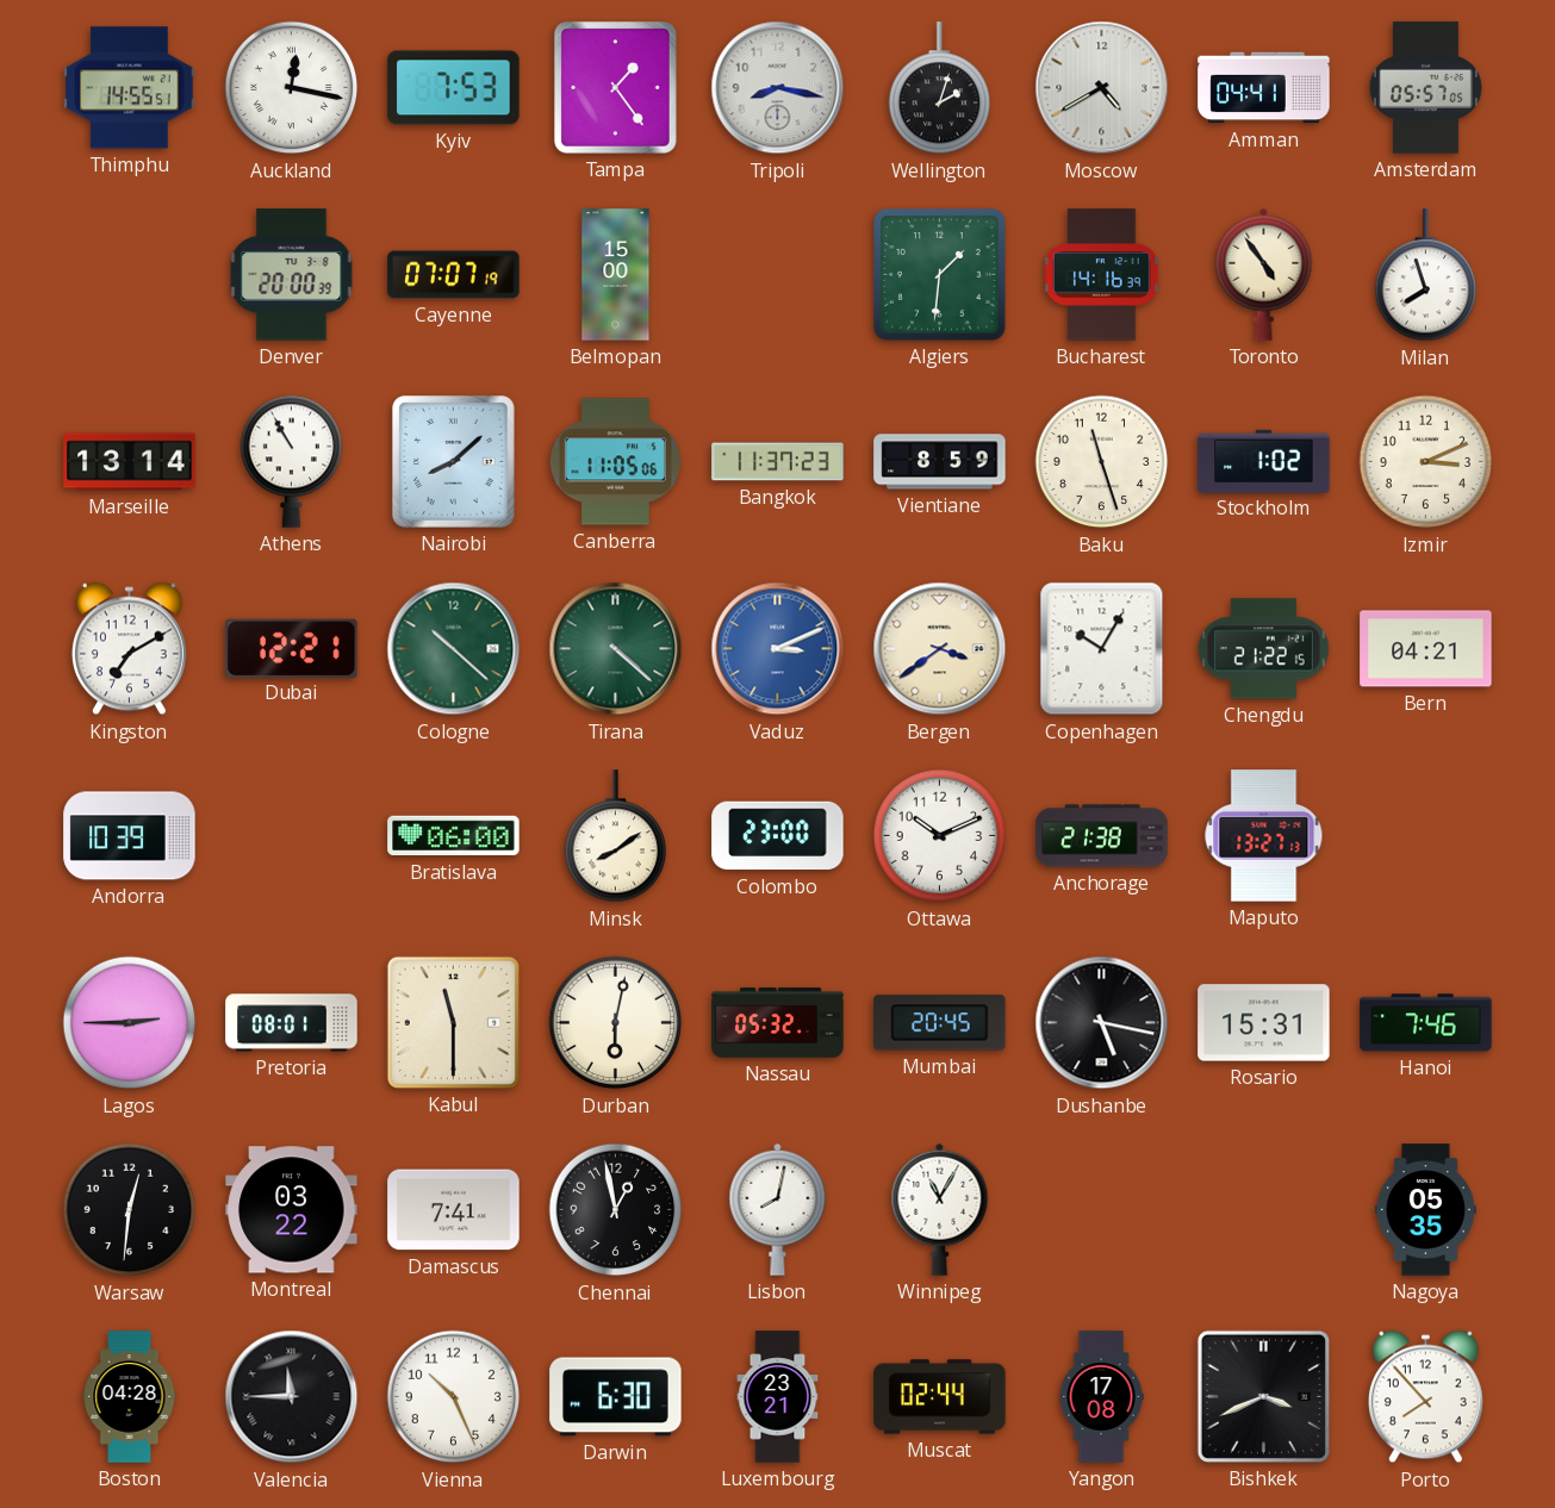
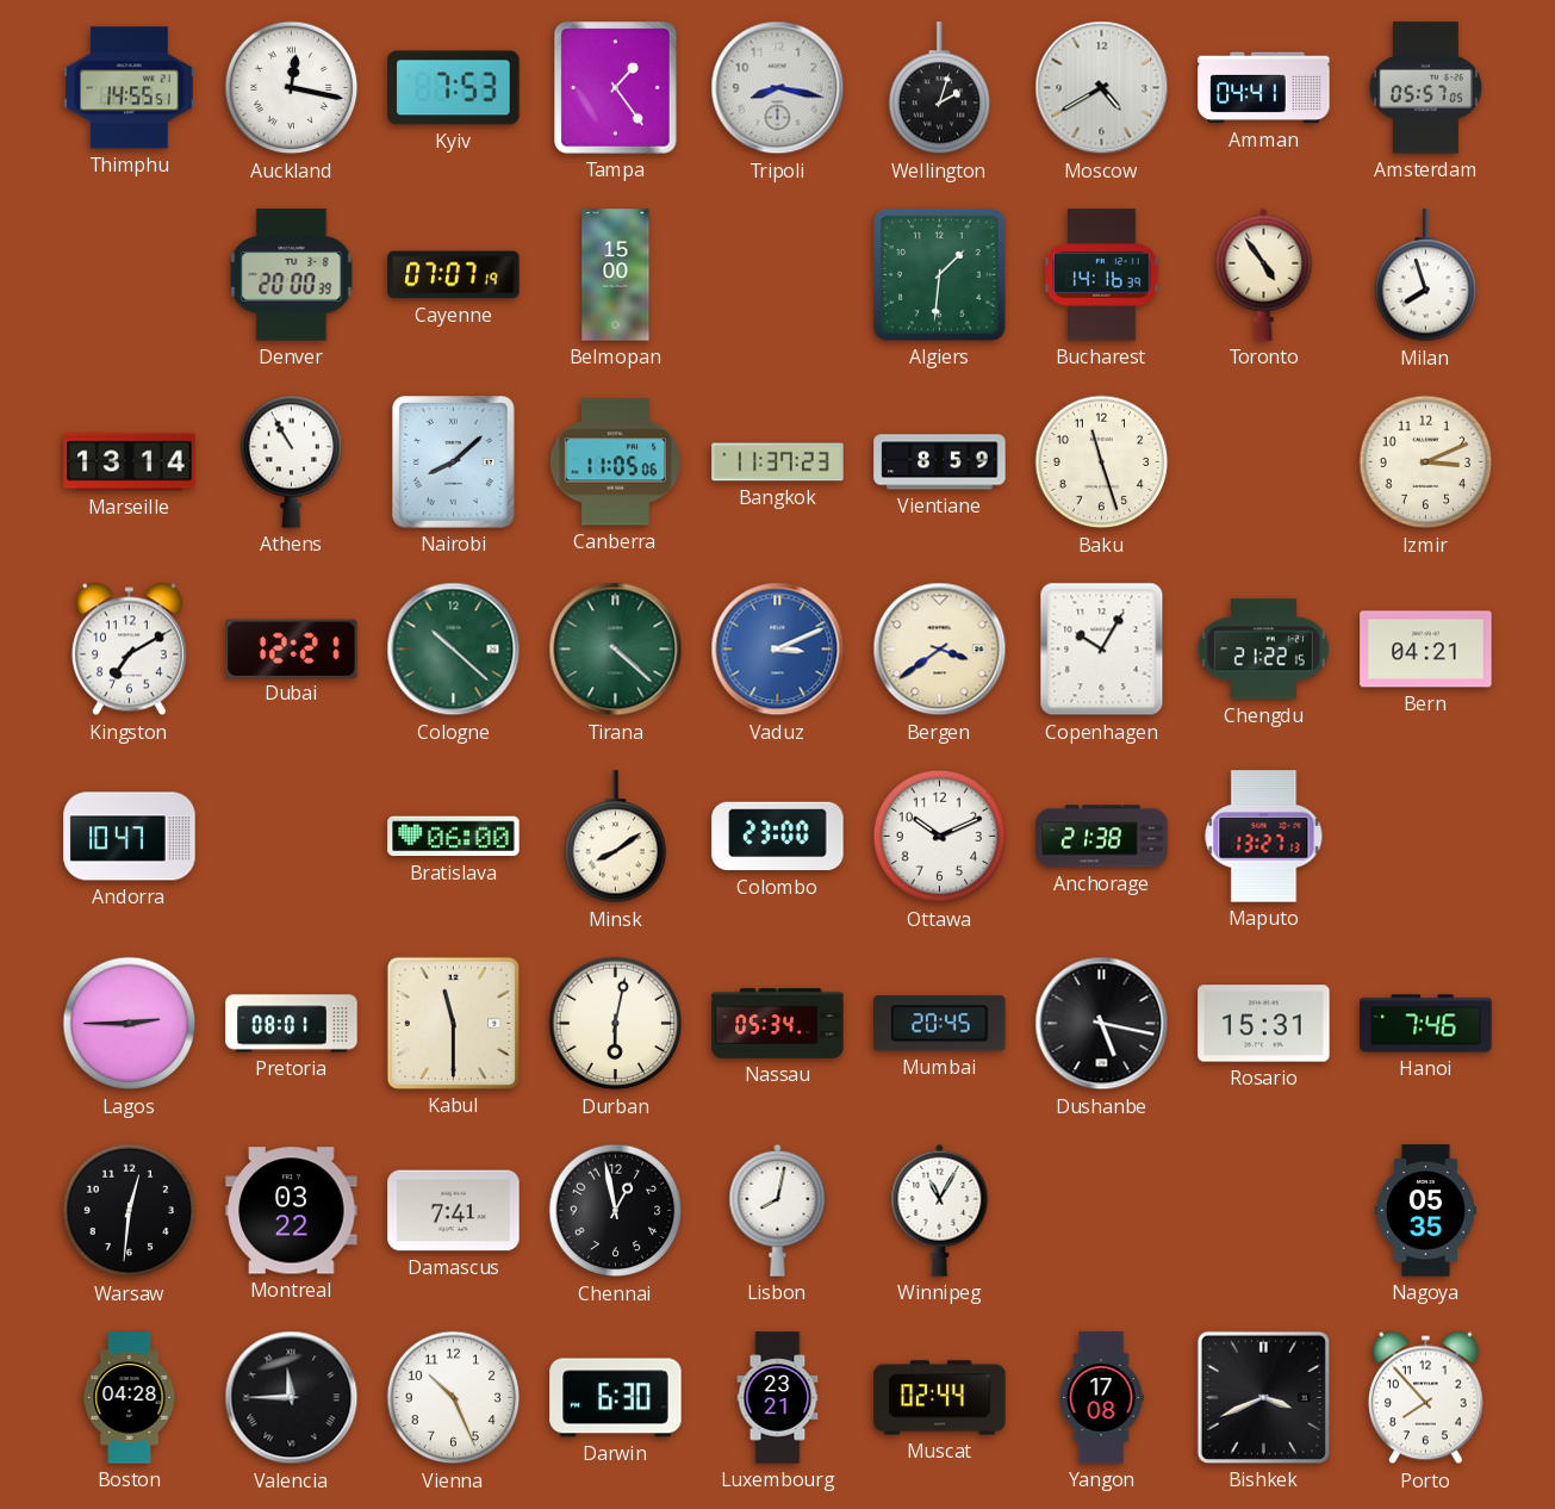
Stockholm: 1:02 -> none (1264, 461)
Andorra: 10:39 -> 10:47 (130, 837)
Nassau: 05:32 -> 05:34 (778, 1024)
